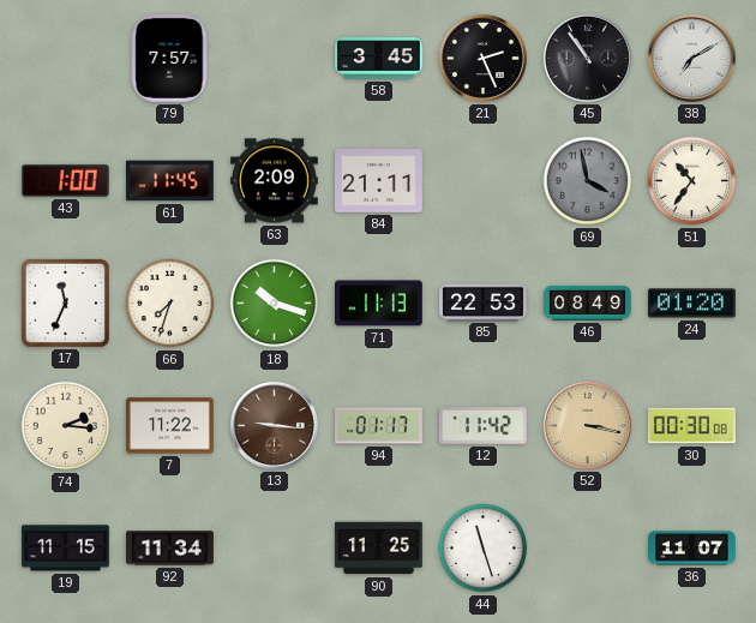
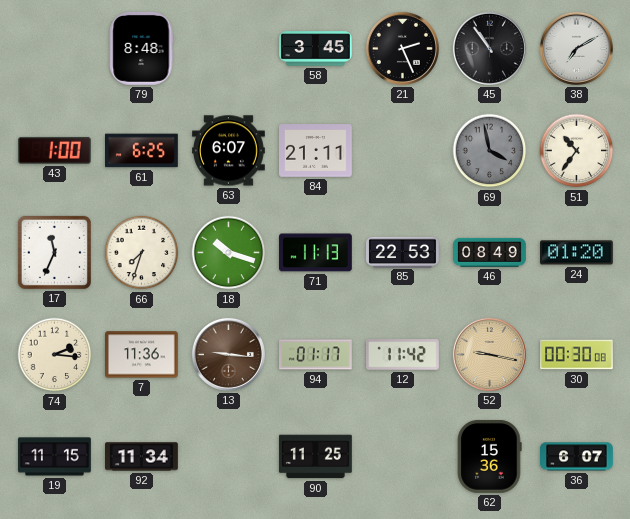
79: 7:57 -> 8:48 (142, 48)
61: 11:45 -> 6:25 (142, 151)
63: 2:09 -> 6:07 (229, 151)
7: 11:22 -> 11:36 (142, 355)
52: 3:17 -> 9:17 (489, 354)
44: 11:27 -> none (484, 549)
62: none -> 15:36 (490, 456)
36: 11:07 -> 6:07 (577, 457)
